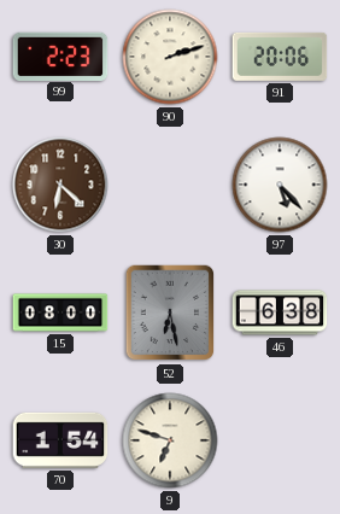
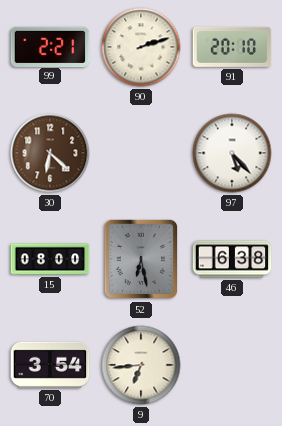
99: 2:23 -> 2:21 (50, 46)
91: 20:06 -> 20:10 (232, 47)
70: 1:54 -> 3:54 (50, 365)
9: 6:48 -> 6:44 (141, 365)
